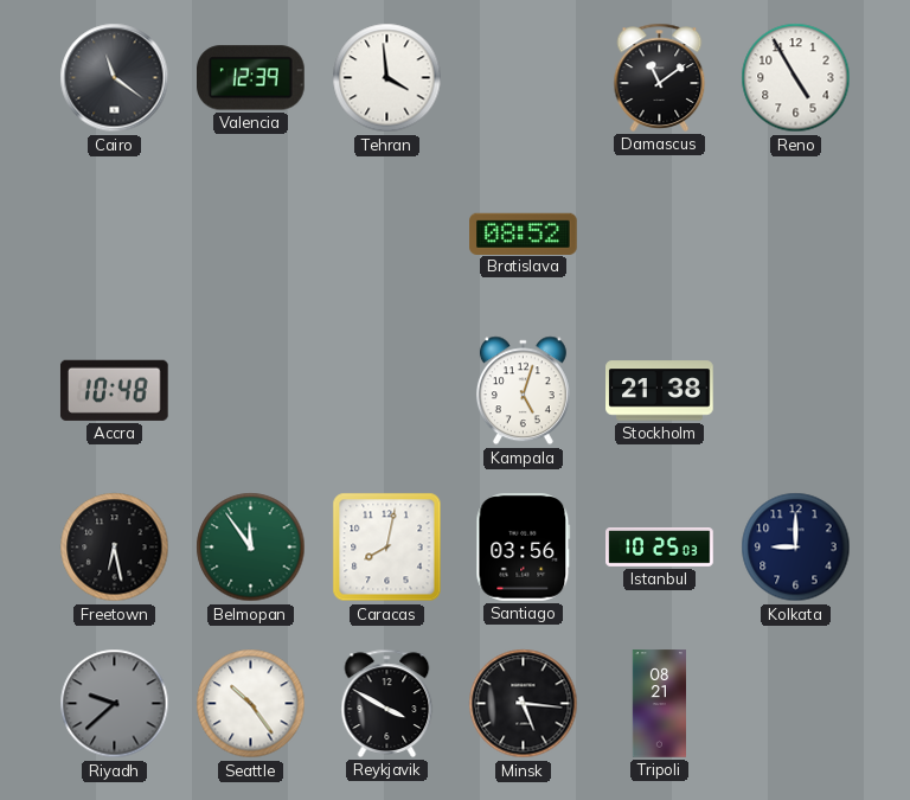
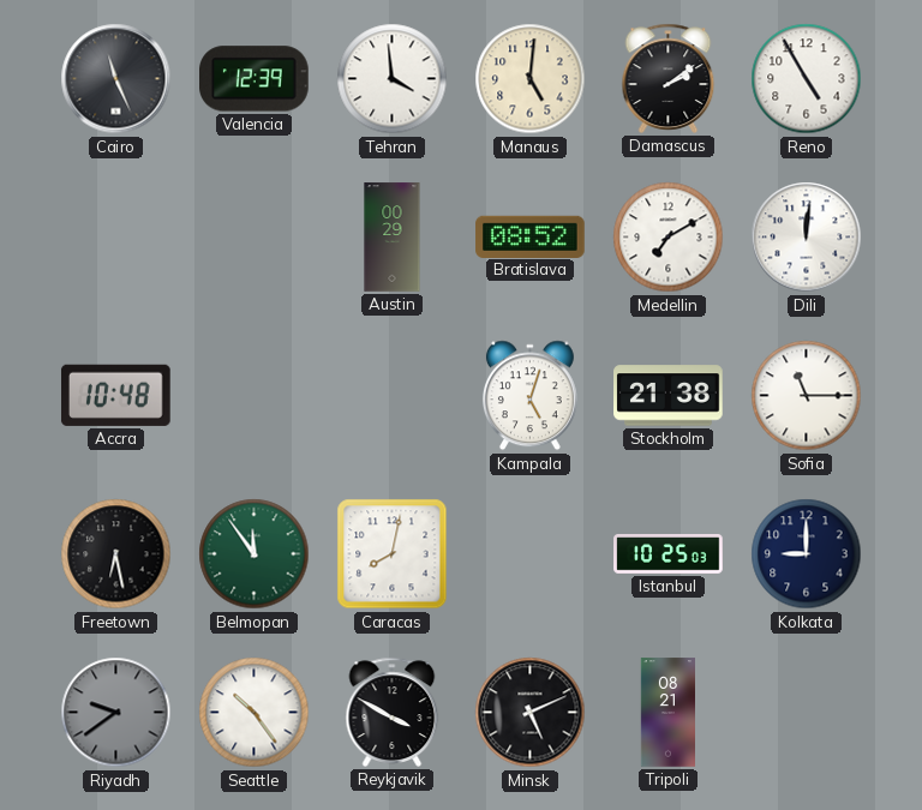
Cairo: 11:21 -> 11:26 (116, 79)
Manaus: none -> 5:01 (531, 79)
Damascus: 11:09 -> 2:09 (669, 78)
Austin: none -> 00:29 (393, 238)
Medellin: none -> 7:10 (669, 238)
Dili: none -> 12:01 (807, 238)
Sofia: none -> 11:15 (807, 396)
Santiago: 03:56 -> none (524, 548)
Riyadh: 9:38 -> 9:39 (116, 713)
Minsk: 5:16 -> 5:11 (531, 713)
